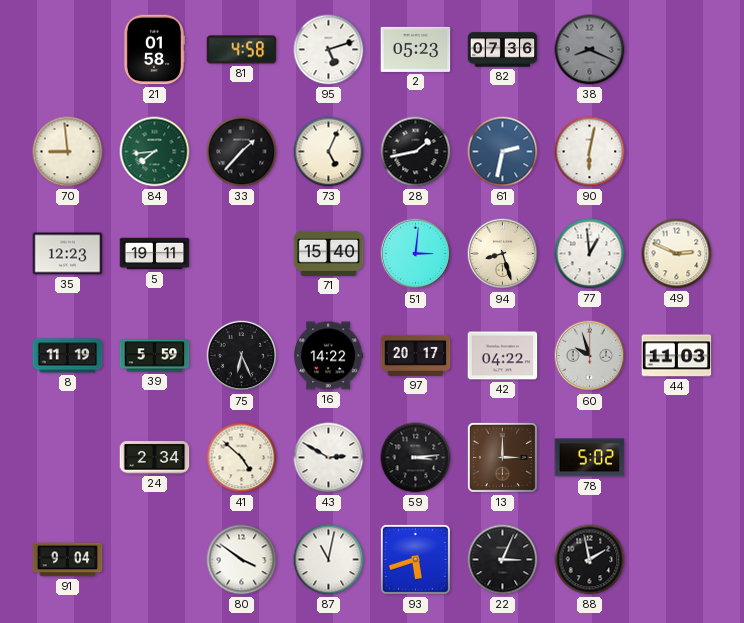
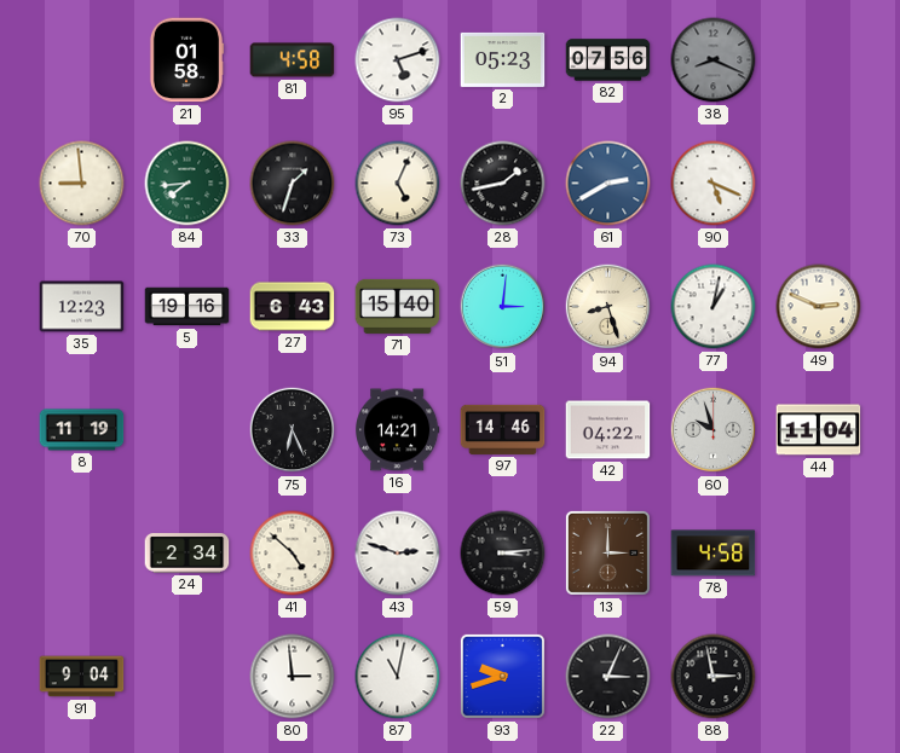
82: 07:36 -> 07:56 (608, 60)
33: 1:37 -> 1:33 (293, 184)
61: 2:32 -> 2:40 (608, 184)
90: 6:02 -> 5:19 (714, 184)
5: 19:11 -> 19:16 (187, 307)
27: none -> 6:43 (293, 307)
77: 12:59 -> 1:02 (714, 307)
39: 5:59 -> none (155, 356)
16: 14:22 -> 14:21 (398, 430)
97: 20:17 -> 14:46 (503, 429)
44: 11:03 -> 11:04 (819, 430)
43: 2:50 -> 2:48 (398, 554)
78: 5:02 -> 4:58 (714, 554)
80: 3:51 -> 2:59 (293, 677)
93: 5:42 -> 9:42 (502, 676)
88: 1:58 -> 2:58 (714, 677)
